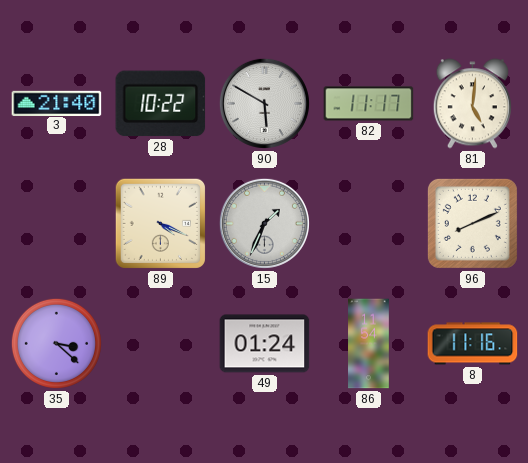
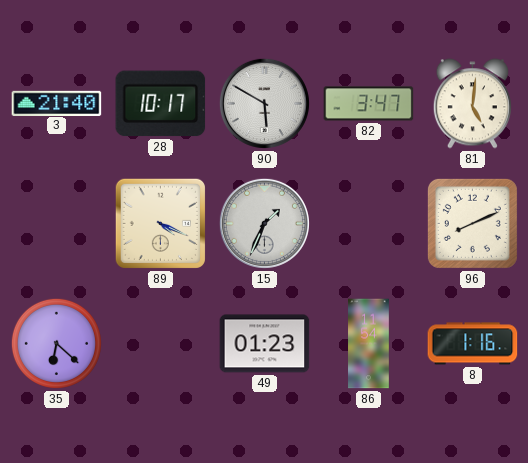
28: 10:22 -> 10:17 (161, 104)
82: 11:17 -> 3:47 (369, 104)
35: 3:22 -> 6:22 (56, 343)
49: 01:24 -> 01:23 (265, 344)
8: 11:16 -> 1:16 (473, 344)
